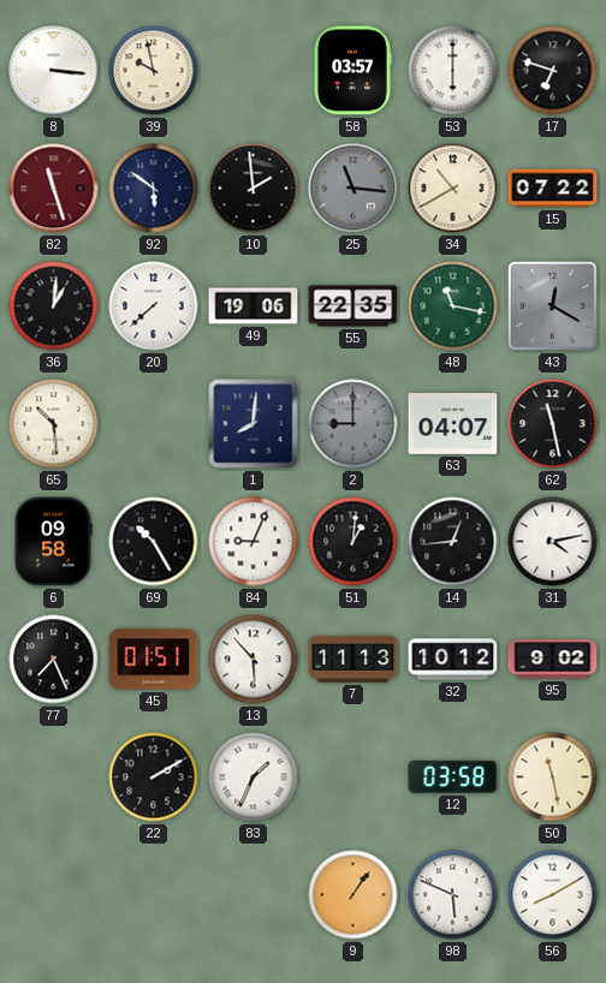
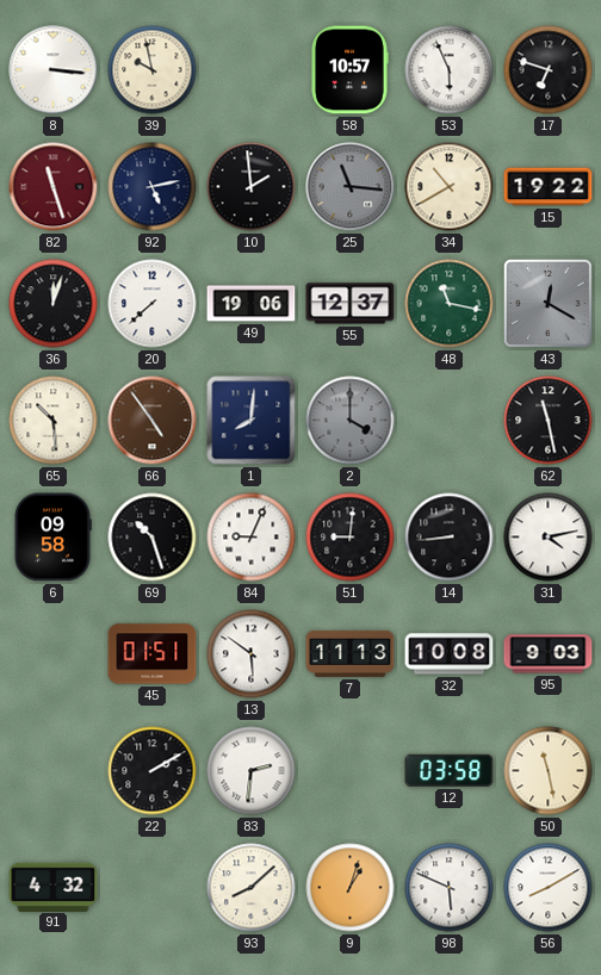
58: 03:57 -> 10:57 (349, 70)
53: 6:00 -> 5:56 (450, 70)
92: 5:51 -> 5:13 (153, 187)
15: 07:22 -> 19:22 (549, 187)
36: 1:01 -> 12:03 (54, 304)
55: 22:35 -> 12:37 (351, 304)
66: none -> 4:54 (153, 421)
2: 9:00 -> 4:00 (351, 421)
63: 04:07 -> none (453, 424)
69: 10:25 -> 10:27 (153, 538)
51: 1:01 -> 9:01 (351, 538)
14: 12:44 -> 8:44 (450, 538)
77: 7:26 -> none (54, 660)
13: 5:53 -> 5:51 (252, 654)
32: 10:12 -> 10:08 (450, 654)
95: 9:02 -> 9:03 (549, 654)
83: 1:34 -> 2:31 (252, 771)
91: none -> 4:32 (54, 887)
93: none -> 8:08 (252, 888)
9: 1:06 -> 1:03 (351, 888)
